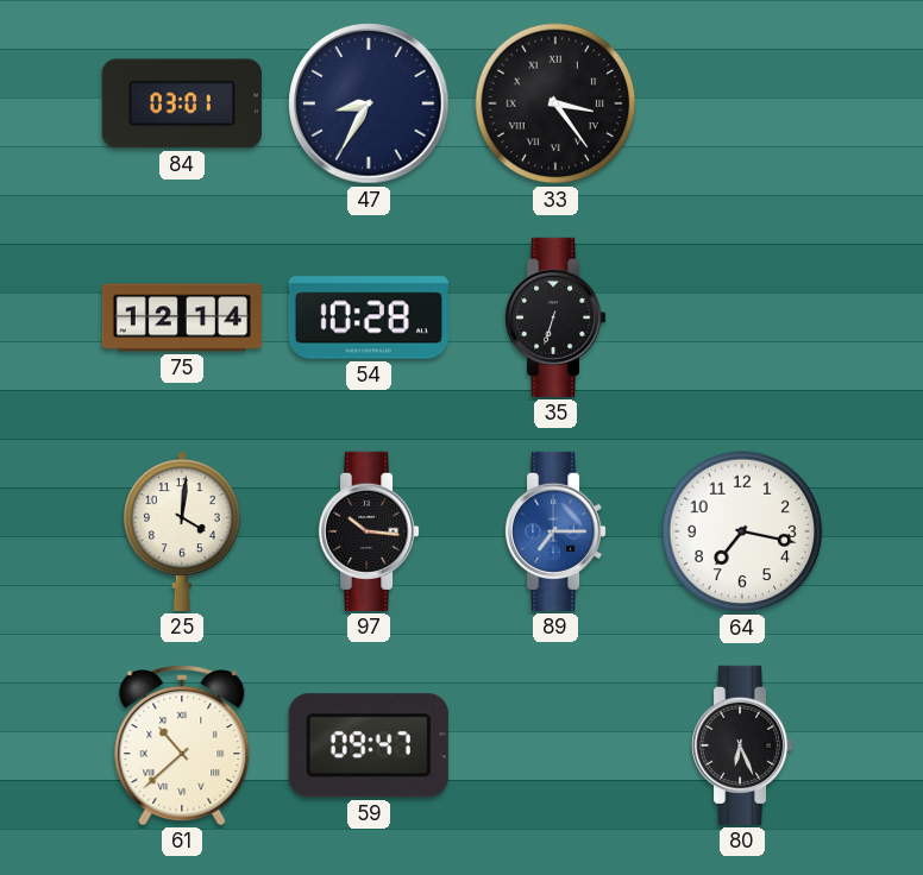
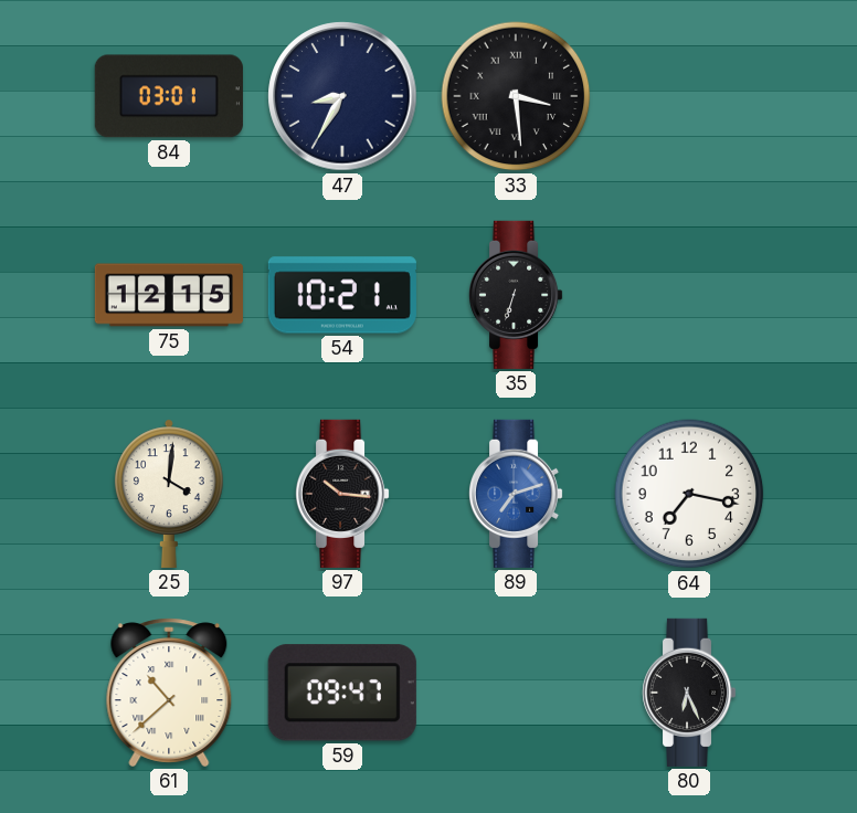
33: 3:24 -> 3:29 (516, 96)
75: 12:14 -> 12:15 (169, 295)
54: 10:28 -> 10:21 (342, 295)
89: 7:15 -> 7:12 (517, 494)
